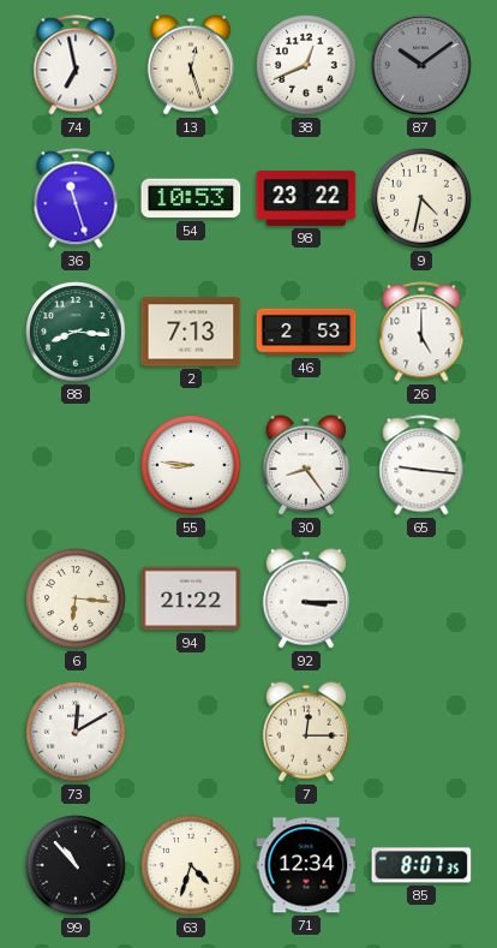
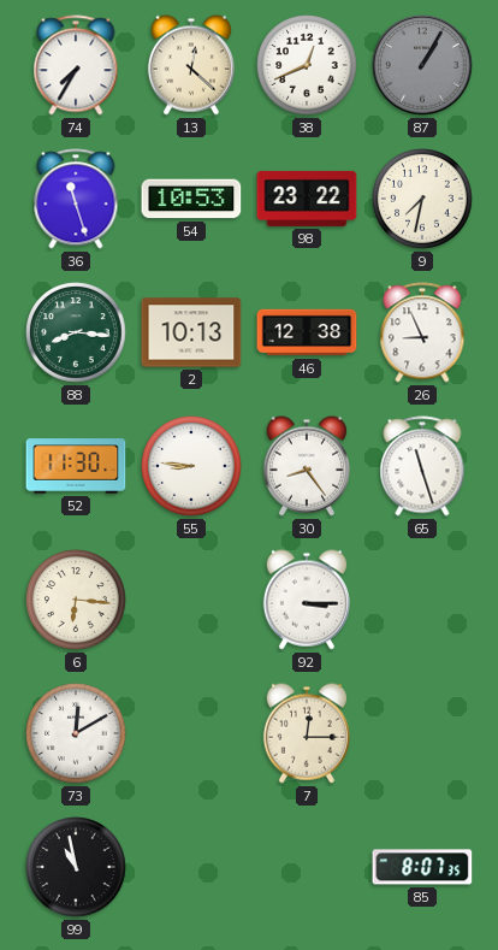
74: 6:58 -> 7:35 (76, 65)
13: 12:27 -> 12:22 (191, 65)
87: 10:09 -> 1:05 (422, 65)
9: 4:32 -> 7:32 (422, 199)
2: 7:13 -> 10:13 (191, 332)
46: 2:53 -> 12:38 (307, 332)
26: 5:00 -> 8:56 (422, 332)
52: none -> 11:30 (76, 466)
65: 9:16 -> 11:27 (422, 466)
94: 21:22 -> none (191, 598)
99: 10:53 -> 10:58 (76, 867)
63: 4:33 -> none (191, 865)
71: 12:34 -> none (306, 865)
